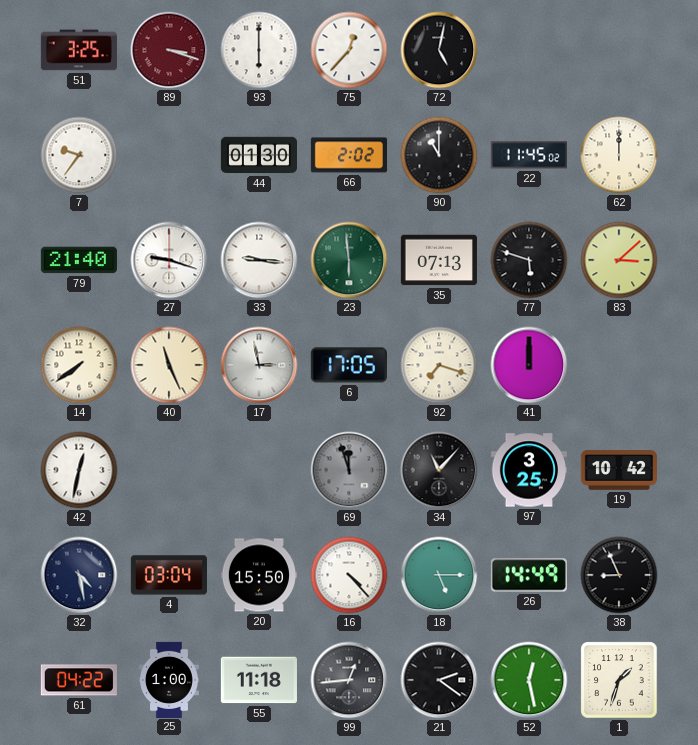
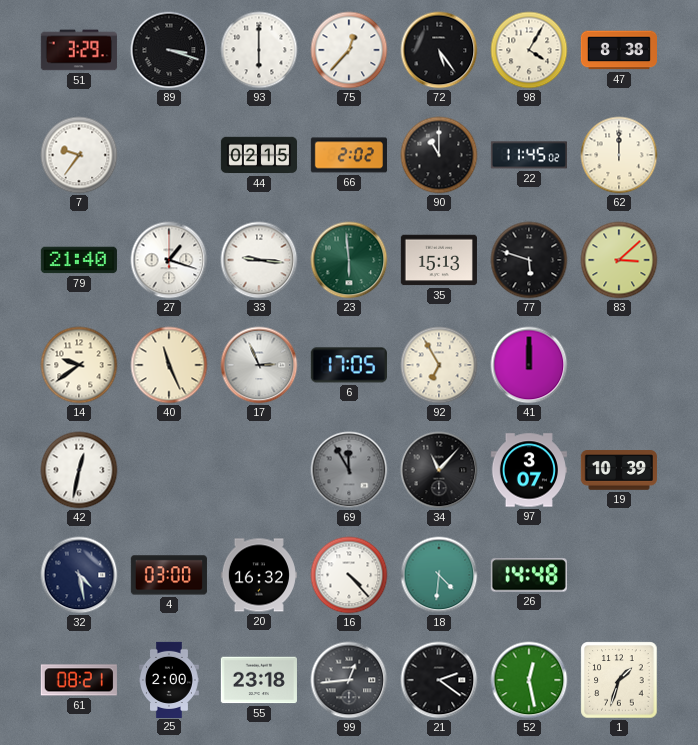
51: 3:25 -> 3:29 (79, 50)
89 dial: burgundy -> black (169, 50)
72: 5:02 -> 5:24 (439, 50)
98: none -> 4:05 (529, 50)
47: none -> 8:38 (618, 50)
44: 01:30 -> 02:15 (258, 155)
27: 9:18 -> 1:18 (169, 260)
35: 07:13 -> 15:13 (439, 260)
14: 7:39 -> 9:39 (79, 365)
17: 2:58 -> 2:56 (259, 365)
92: 7:18 -> 6:55 (439, 365)
69: 11:57 -> 11:55 (349, 470)
97: 3:25 -> 3:07 (529, 470)
19: 10:42 -> 10:39 (618, 470)
4: 03:04 -> 03:00 (169, 575)
20: 15:50 -> 16:32 (259, 575)
18: 5:15 -> 4:31 (439, 575)
26: 14:49 -> 14:48 (529, 575)
38: 8:56 -> none (619, 575)
61: 04:22 -> 08:21 (79, 680)
25: 1:00 -> 2:00 (169, 679)
55: 11:18 -> 23:18 (259, 680)
